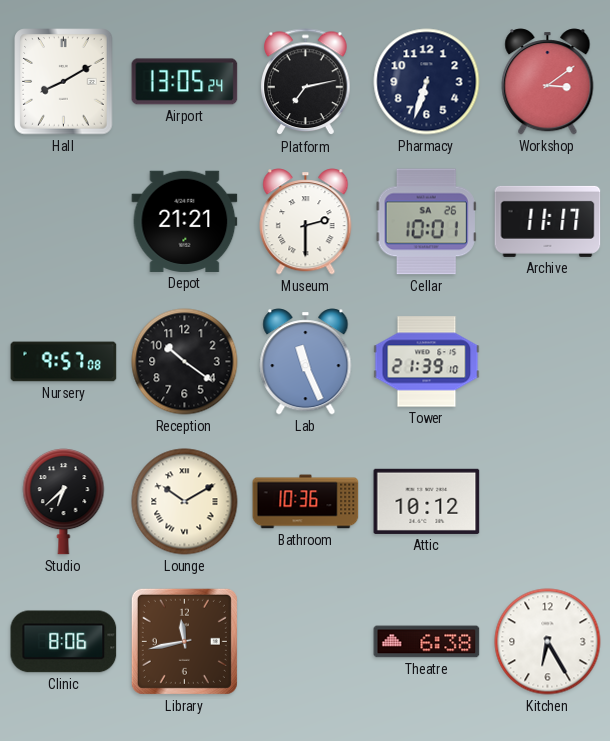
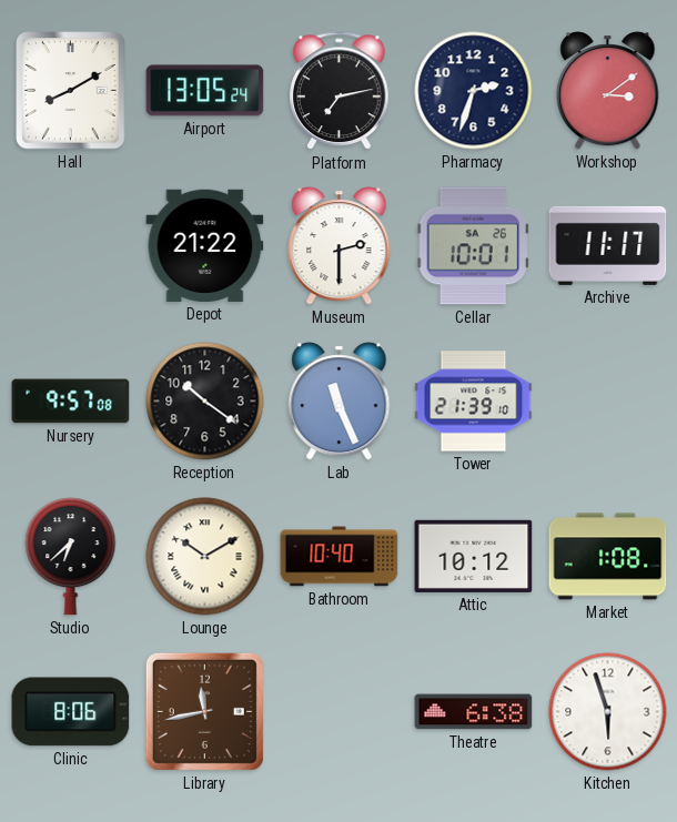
Pharmacy: 6:33 -> 2:33 (474, 91)
Depot: 21:21 -> 21:22 (205, 245)
Bathroom: 10:36 -> 10:40 (340, 557)
Market: none -> 1:08 (608, 557)
Kitchen: 6:25 -> 5:57 (608, 712)
